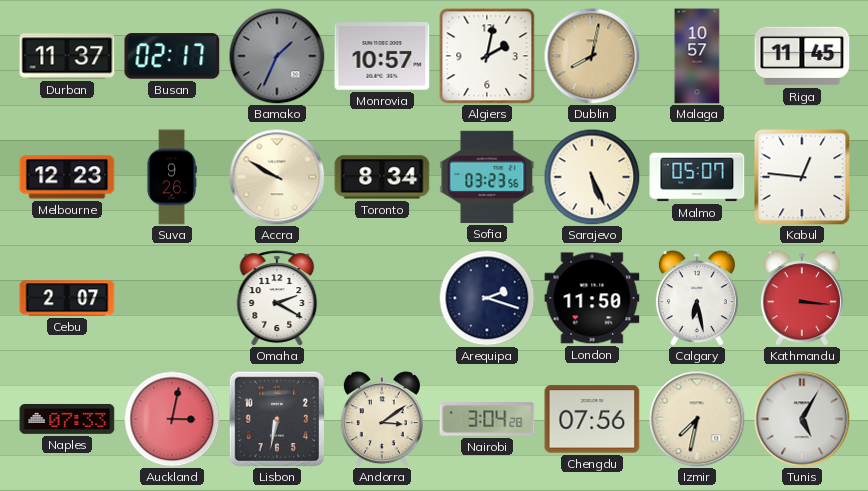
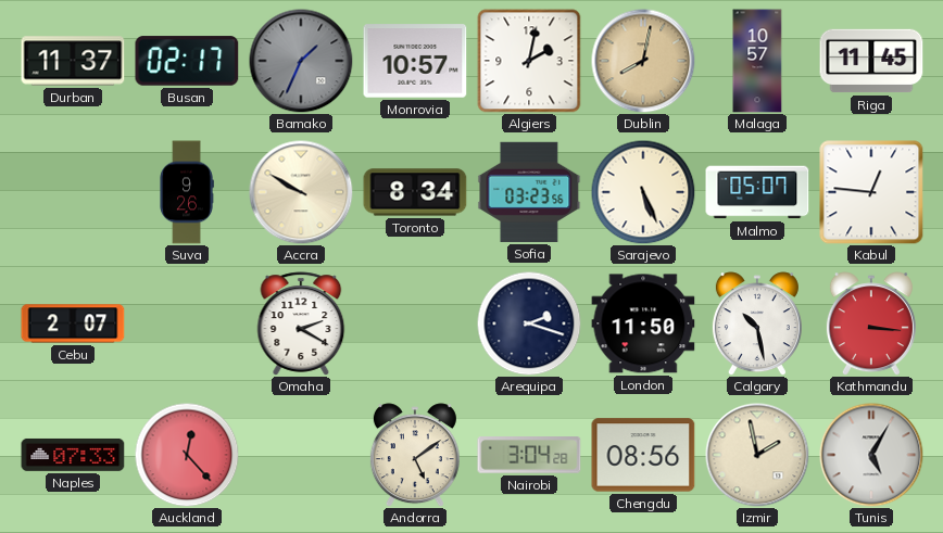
Melbourne: 12:23 -> none (67, 177)
Calgary: 6:28 -> 10:28 (757, 323)
Auckland: 3:02 -> 12:23 (187, 455)
Lisbon: 6:32 -> none (277, 419)
Andorra: 3:09 -> 5:09 (415, 455)
Chengdu: 07:56 -> 08:56 (643, 455)
Izmir: 7:32 -> 1:58 (757, 455)
